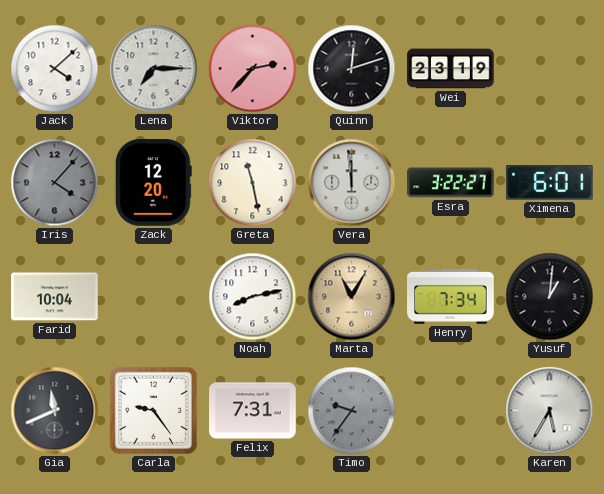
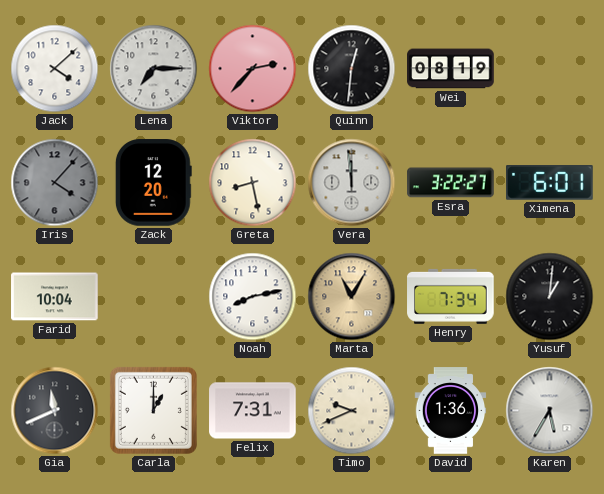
Quinn: 12:12 -> 12:31 (352, 69)
Wei: 23:19 -> 08:19 (451, 69)
Greta: 11:28 -> 8:28 (253, 183)
Carla: 9:24 -> 1:00 (153, 410)
Timo: 9:36 -> 9:41 (352, 411)
Timo dial: grey -> cream (352, 411)
David: none -> 1:36 (451, 411)
